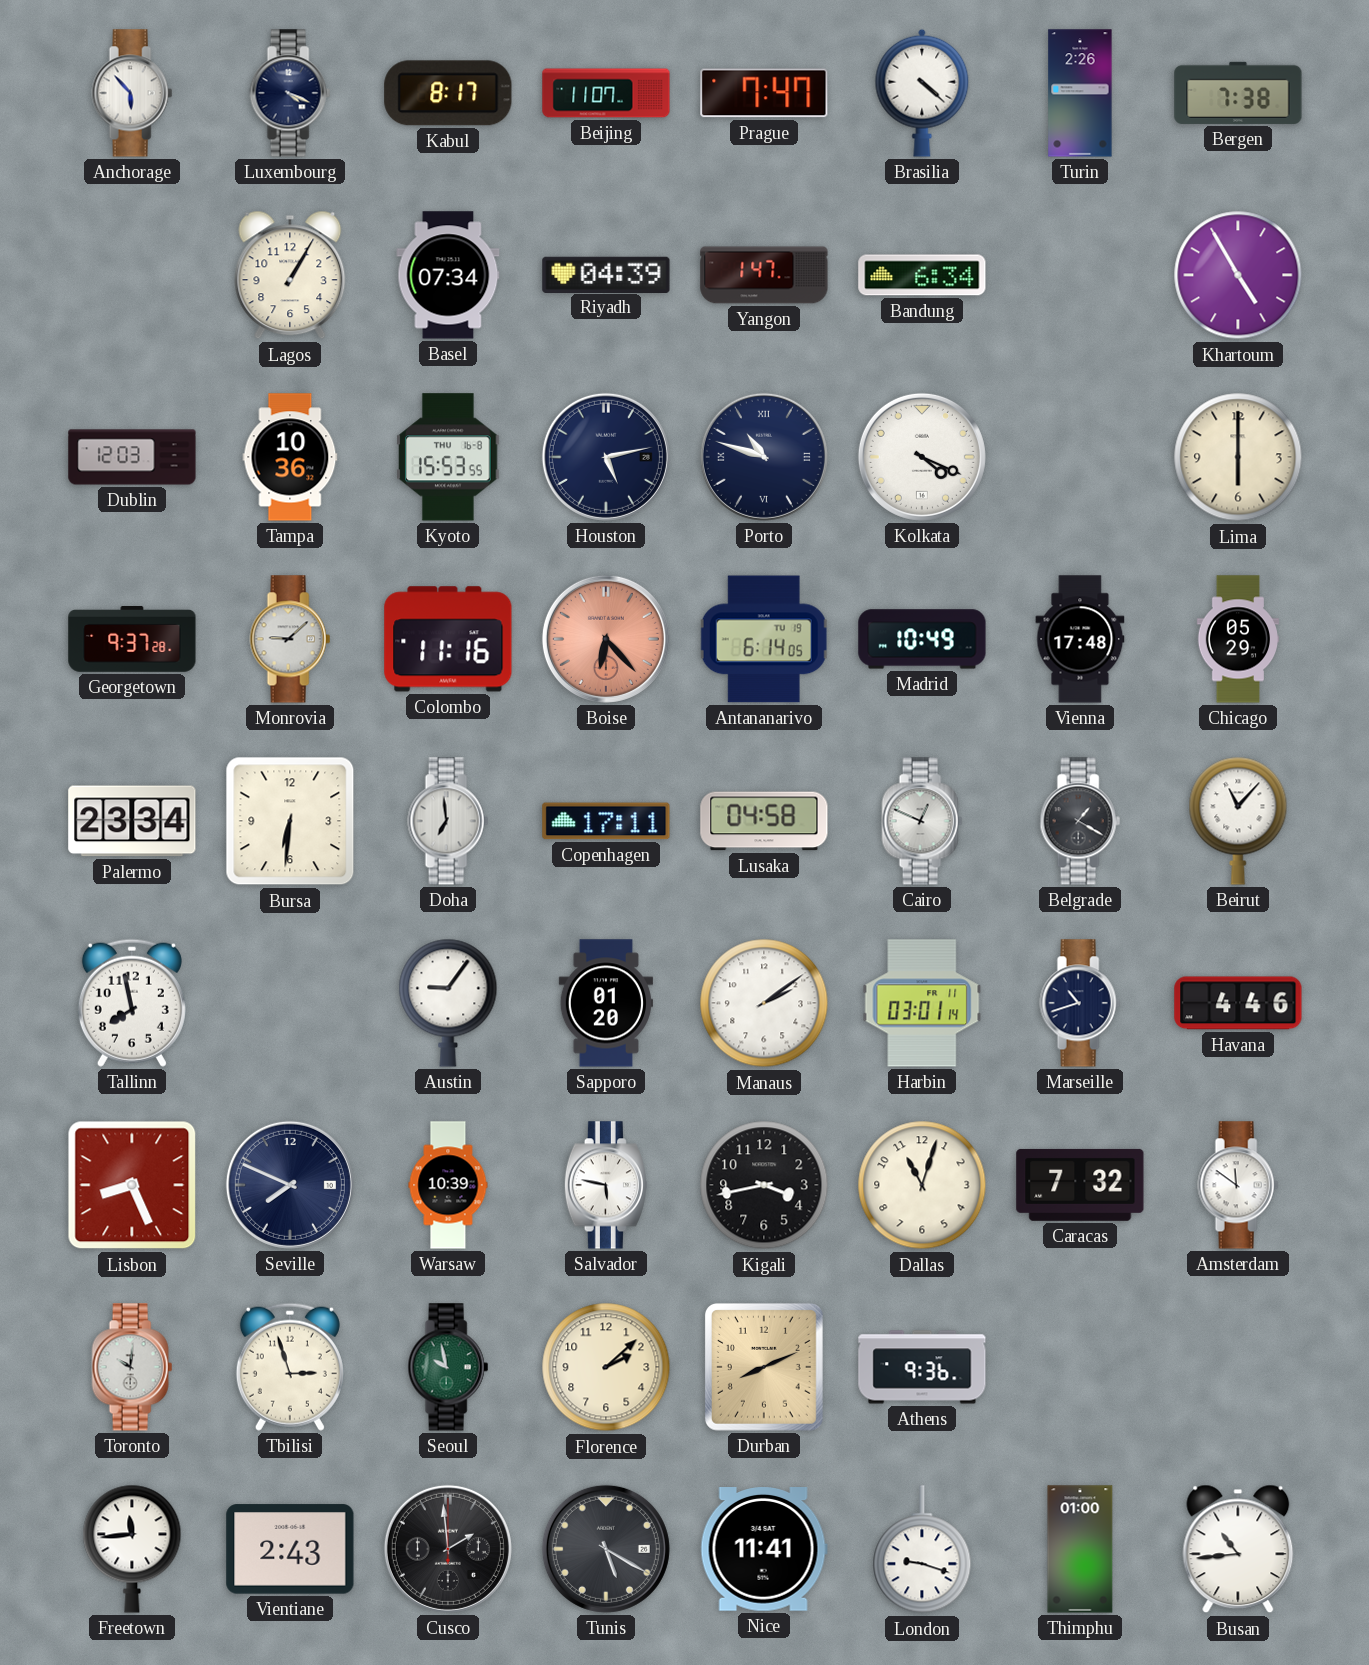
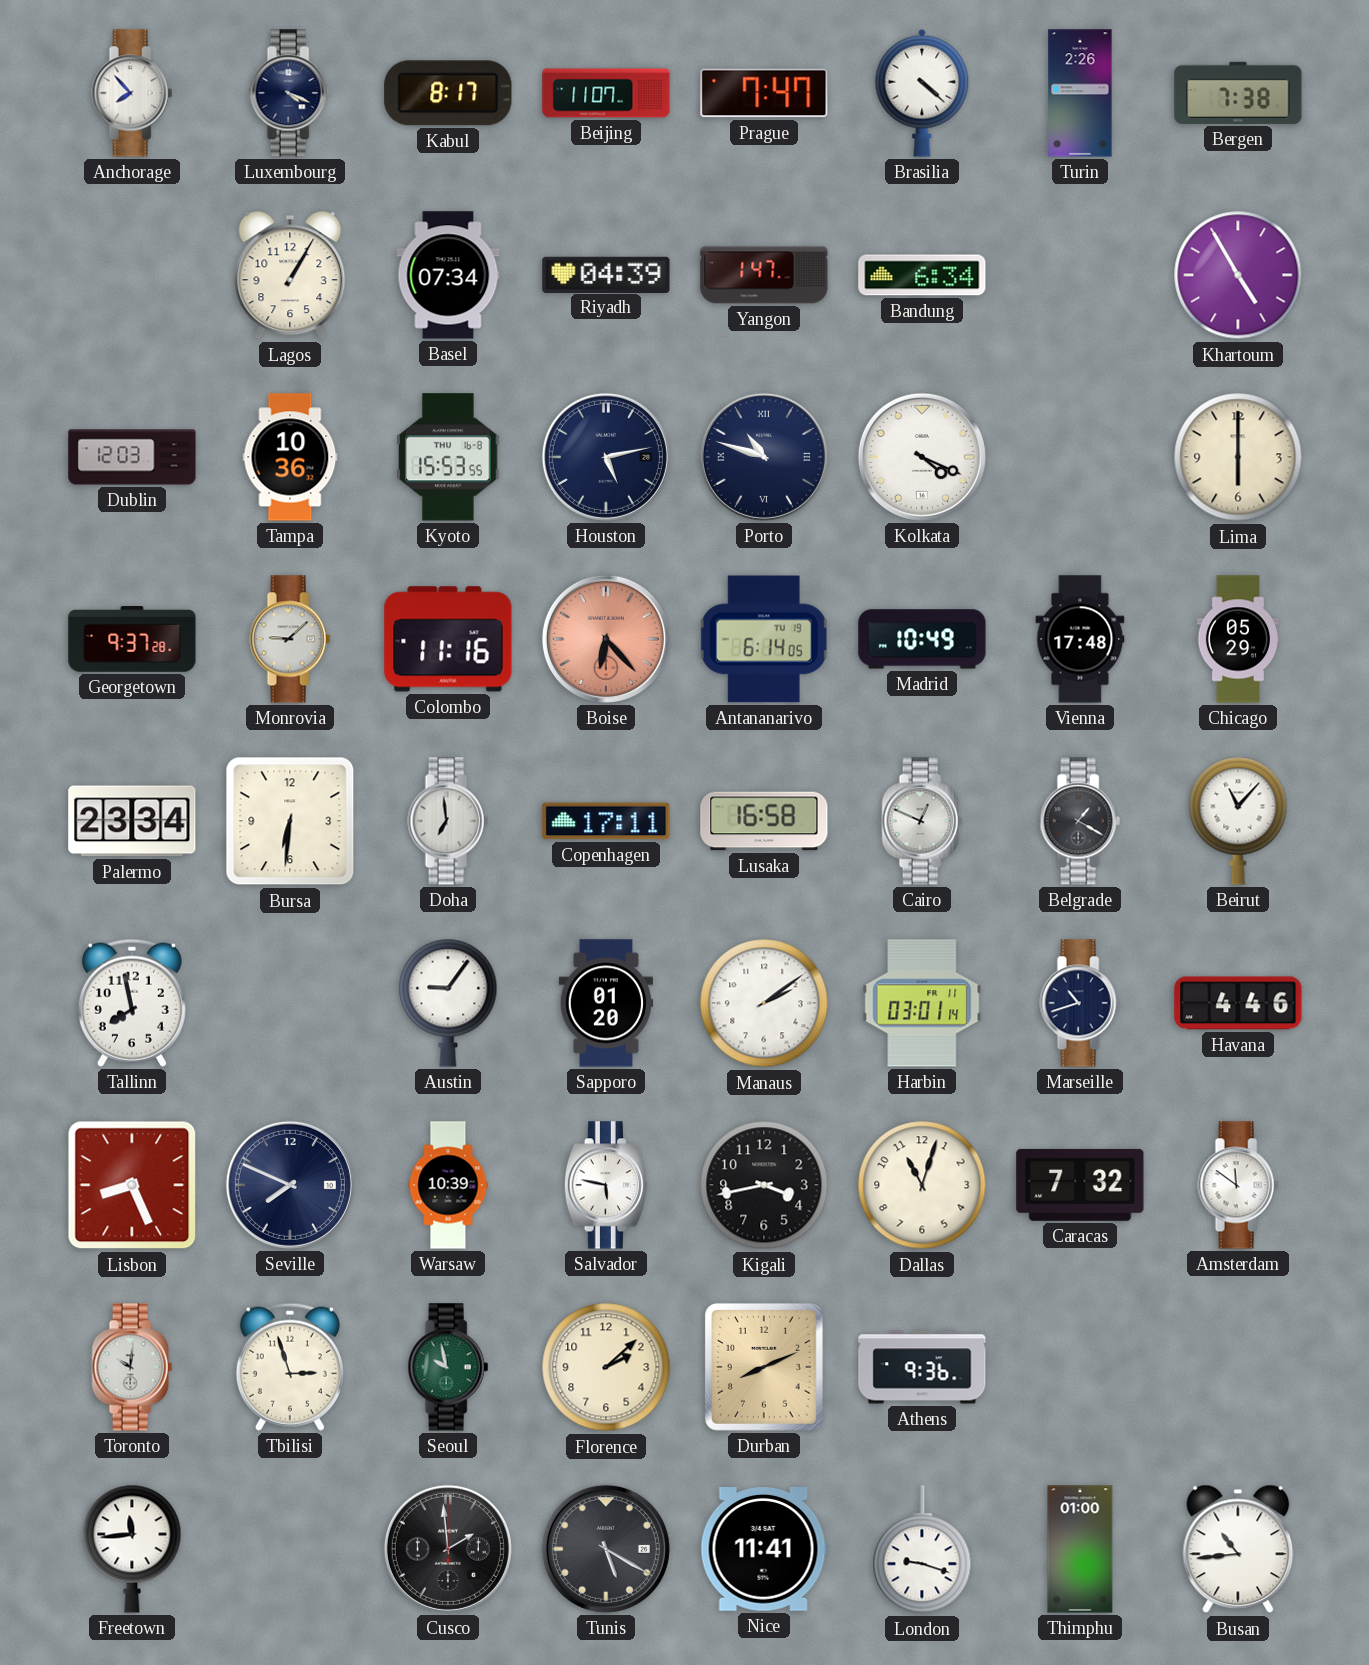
Anchorage: 5:53 -> 7:53 (132, 93)
Lusaka: 04:58 -> 16:58 (764, 821)
Vientiane: 2:43 -> none (290, 1549)
